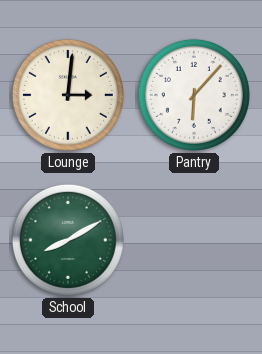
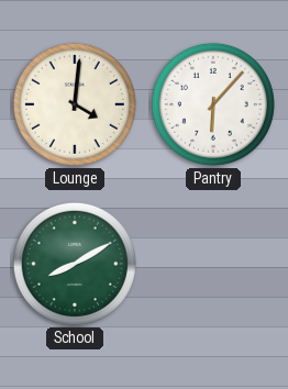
Lounge: 3:01 -> 4:01 (75, 104)
